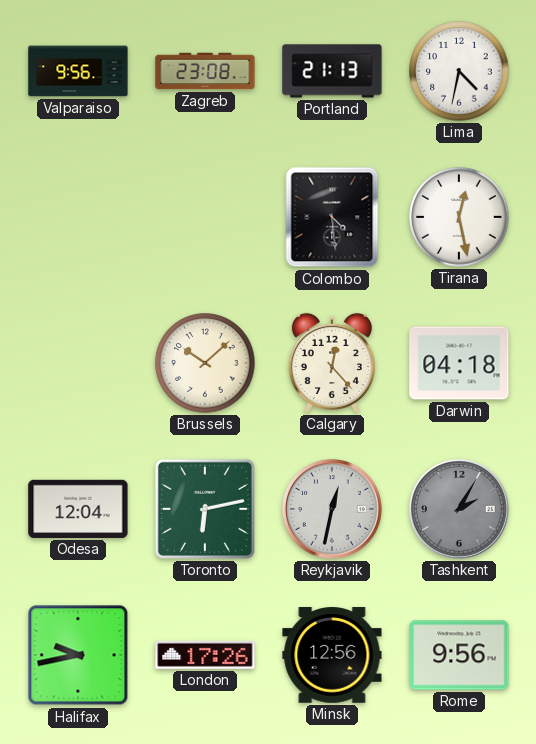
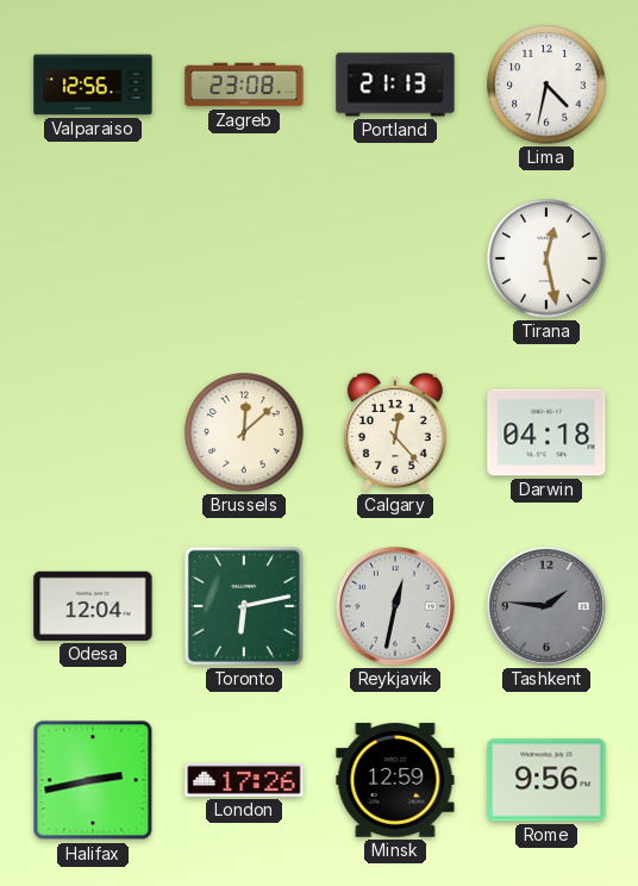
Valparaiso: 9:56 -> 12:56 (93, 85)
Colombo: 4:29 -> none (332, 217)
Brussels: 10:08 -> 12:08 (244, 432)
Tashkent: 2:05 -> 1:46 (548, 607)
Halifax: 9:43 -> 2:43 (93, 780)
Minsk: 12:56 -> 12:59 (395, 780)
